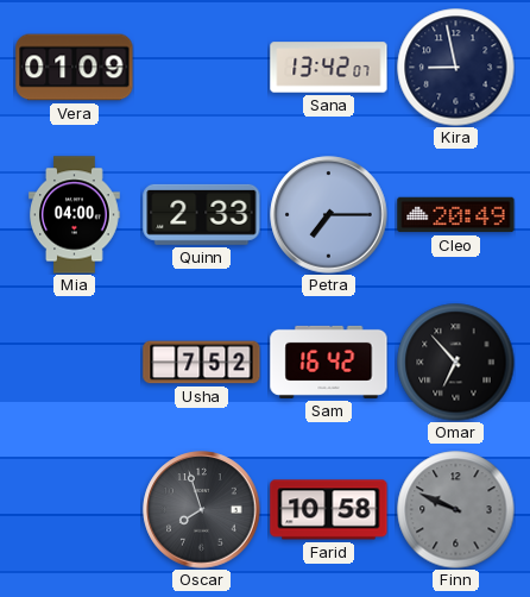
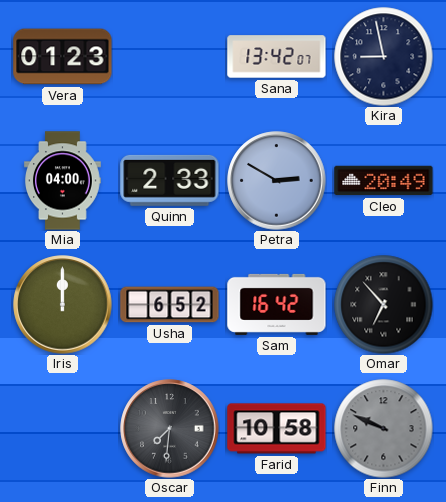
Vera: 01:09 -> 01:23 (63, 57)
Petra: 7:15 -> 2:50 (277, 181)
Iris: none -> 12:00 (63, 305)
Usha: 7:52 -> 6:52 (170, 305)
Oscar: 7:57 -> 7:31 (170, 429)
